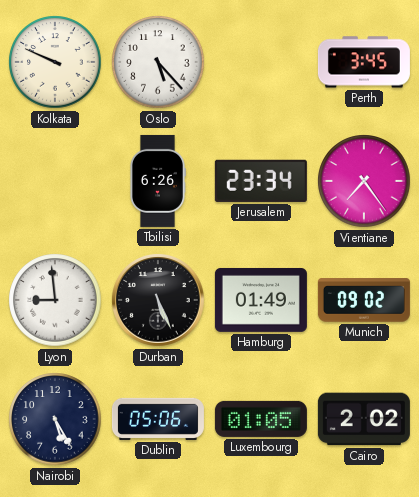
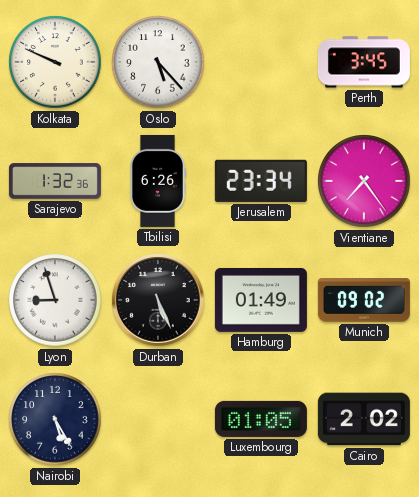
Sarajevo: none -> 1:32 (55, 181)
Lyon: 8:59 -> 8:57 (55, 300)
Dublin: 05:06 -> none (158, 419)
